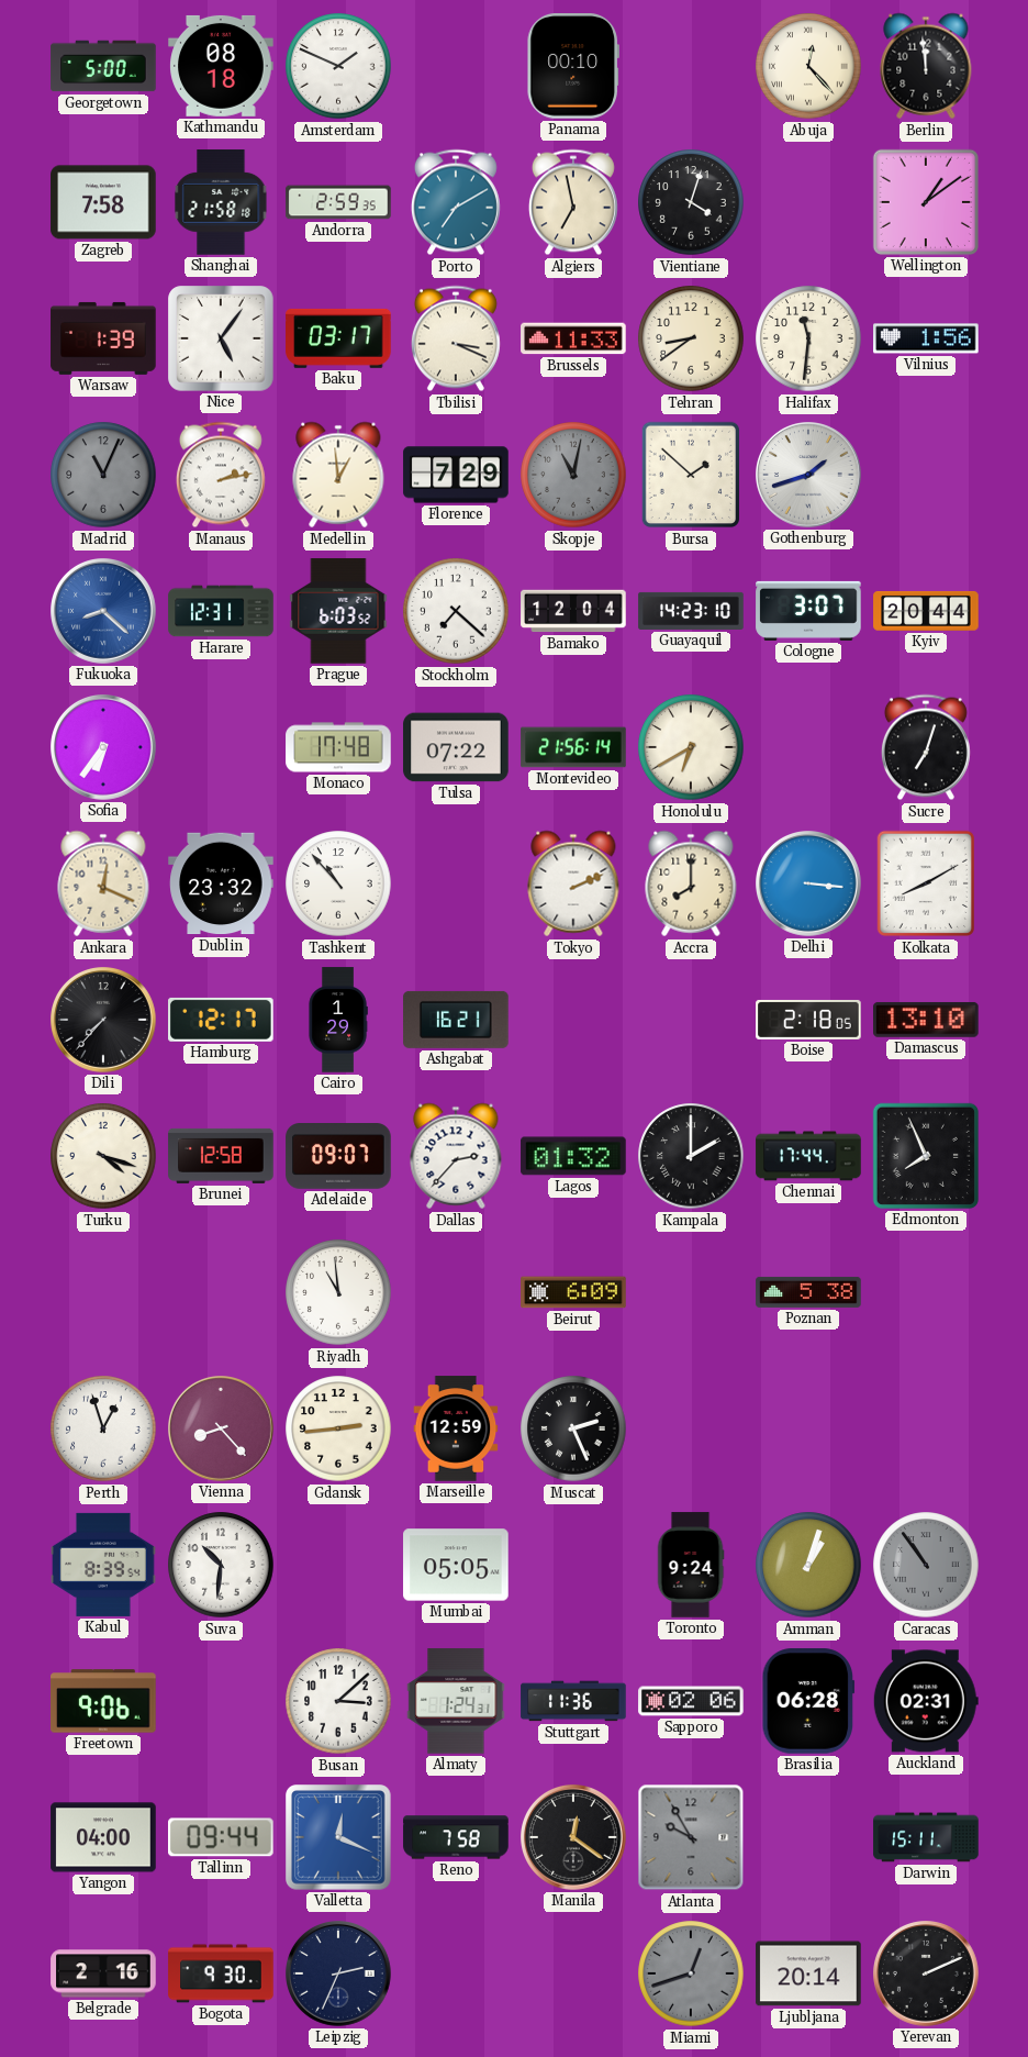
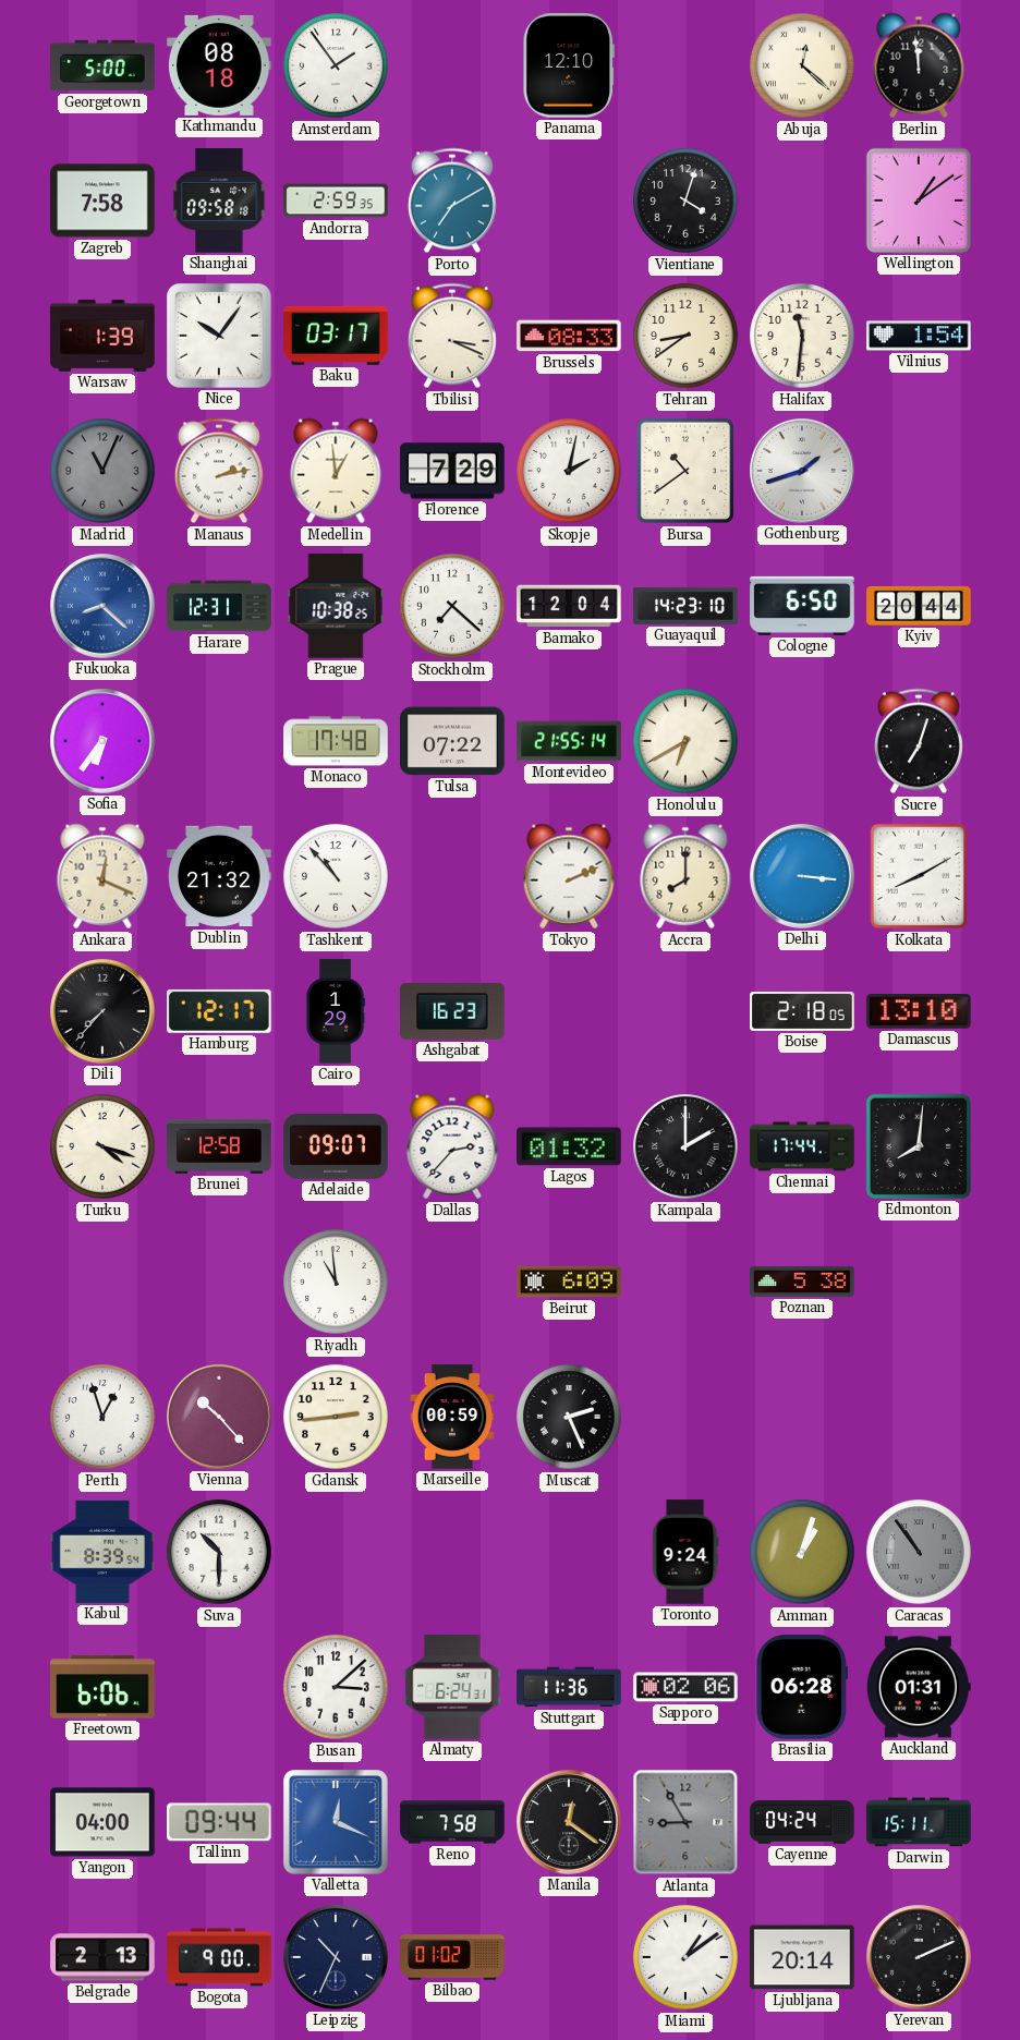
Amsterdam: 1:49 -> 1:54 (336, 65)
Panama: 00:10 -> 12:10 (568, 65)
Abuja: 12:23 -> 12:22 (802, 65)
Shanghai: 21:58 -> 09:58 (219, 201)
Algiers: 6:58 -> none (573, 202)
Nice: 5:06 -> 10:06 (219, 336)
Brussels: 11:33 -> 08:33 (569, 336)
Vilnius: 1:56 -> 1:54 (919, 336)
Skopje: 11:02 -> 2:02 (569, 471)
Skopje dial: grey -> white (569, 471)
Bursa: 1:52 -> 10:39 (684, 471)
Prague: 6:03 -> 10:38 (336, 606)
Cologne: 3:07 -> 6:50 (802, 606)
Montevideo: 21:56 -> 21:55 (569, 741)
Dublin: 23:32 -> 21:32 (219, 876)
Ashgabat: 16:21 -> 16:23 (452, 1011)
Edmonton: 7:56 -> 8:01 (919, 1146)
Vienna: 8:23 -> 10:23 (220, 1418)
Marseille: 12:59 -> 00:59 (452, 1417)
Suva: 10:31 -> 10:30 (219, 1552)
Mumbai: 05:05 -> none (456, 1565)
Freetown: 9:06 -> 6:06 (102, 1687)
Almaty: 1:24 -> 6:24 (452, 1687)
Auckland: 02:31 -> 01:31 (919, 1687)
Atlanta: 9:55 -> 8:55 (685, 1822)
Cayenne: none -> 04:24 (802, 1822)
Belgrade: 2:16 -> 2:13 (102, 1957)
Bogota: 9:30 -> 9:00 (219, 1957)
Leipzig: 2:34 -> 10:34 (337, 1958)
Bilbao: none -> 01:02 (452, 1957)
Miami: 12:42 -> 1:09 (685, 1957)
Miami dial: grey -> white (685, 1957)
